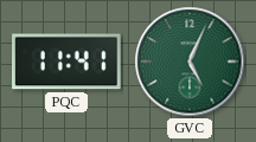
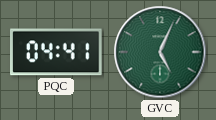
PQC: 11:41 -> 04:41 (57, 52)
